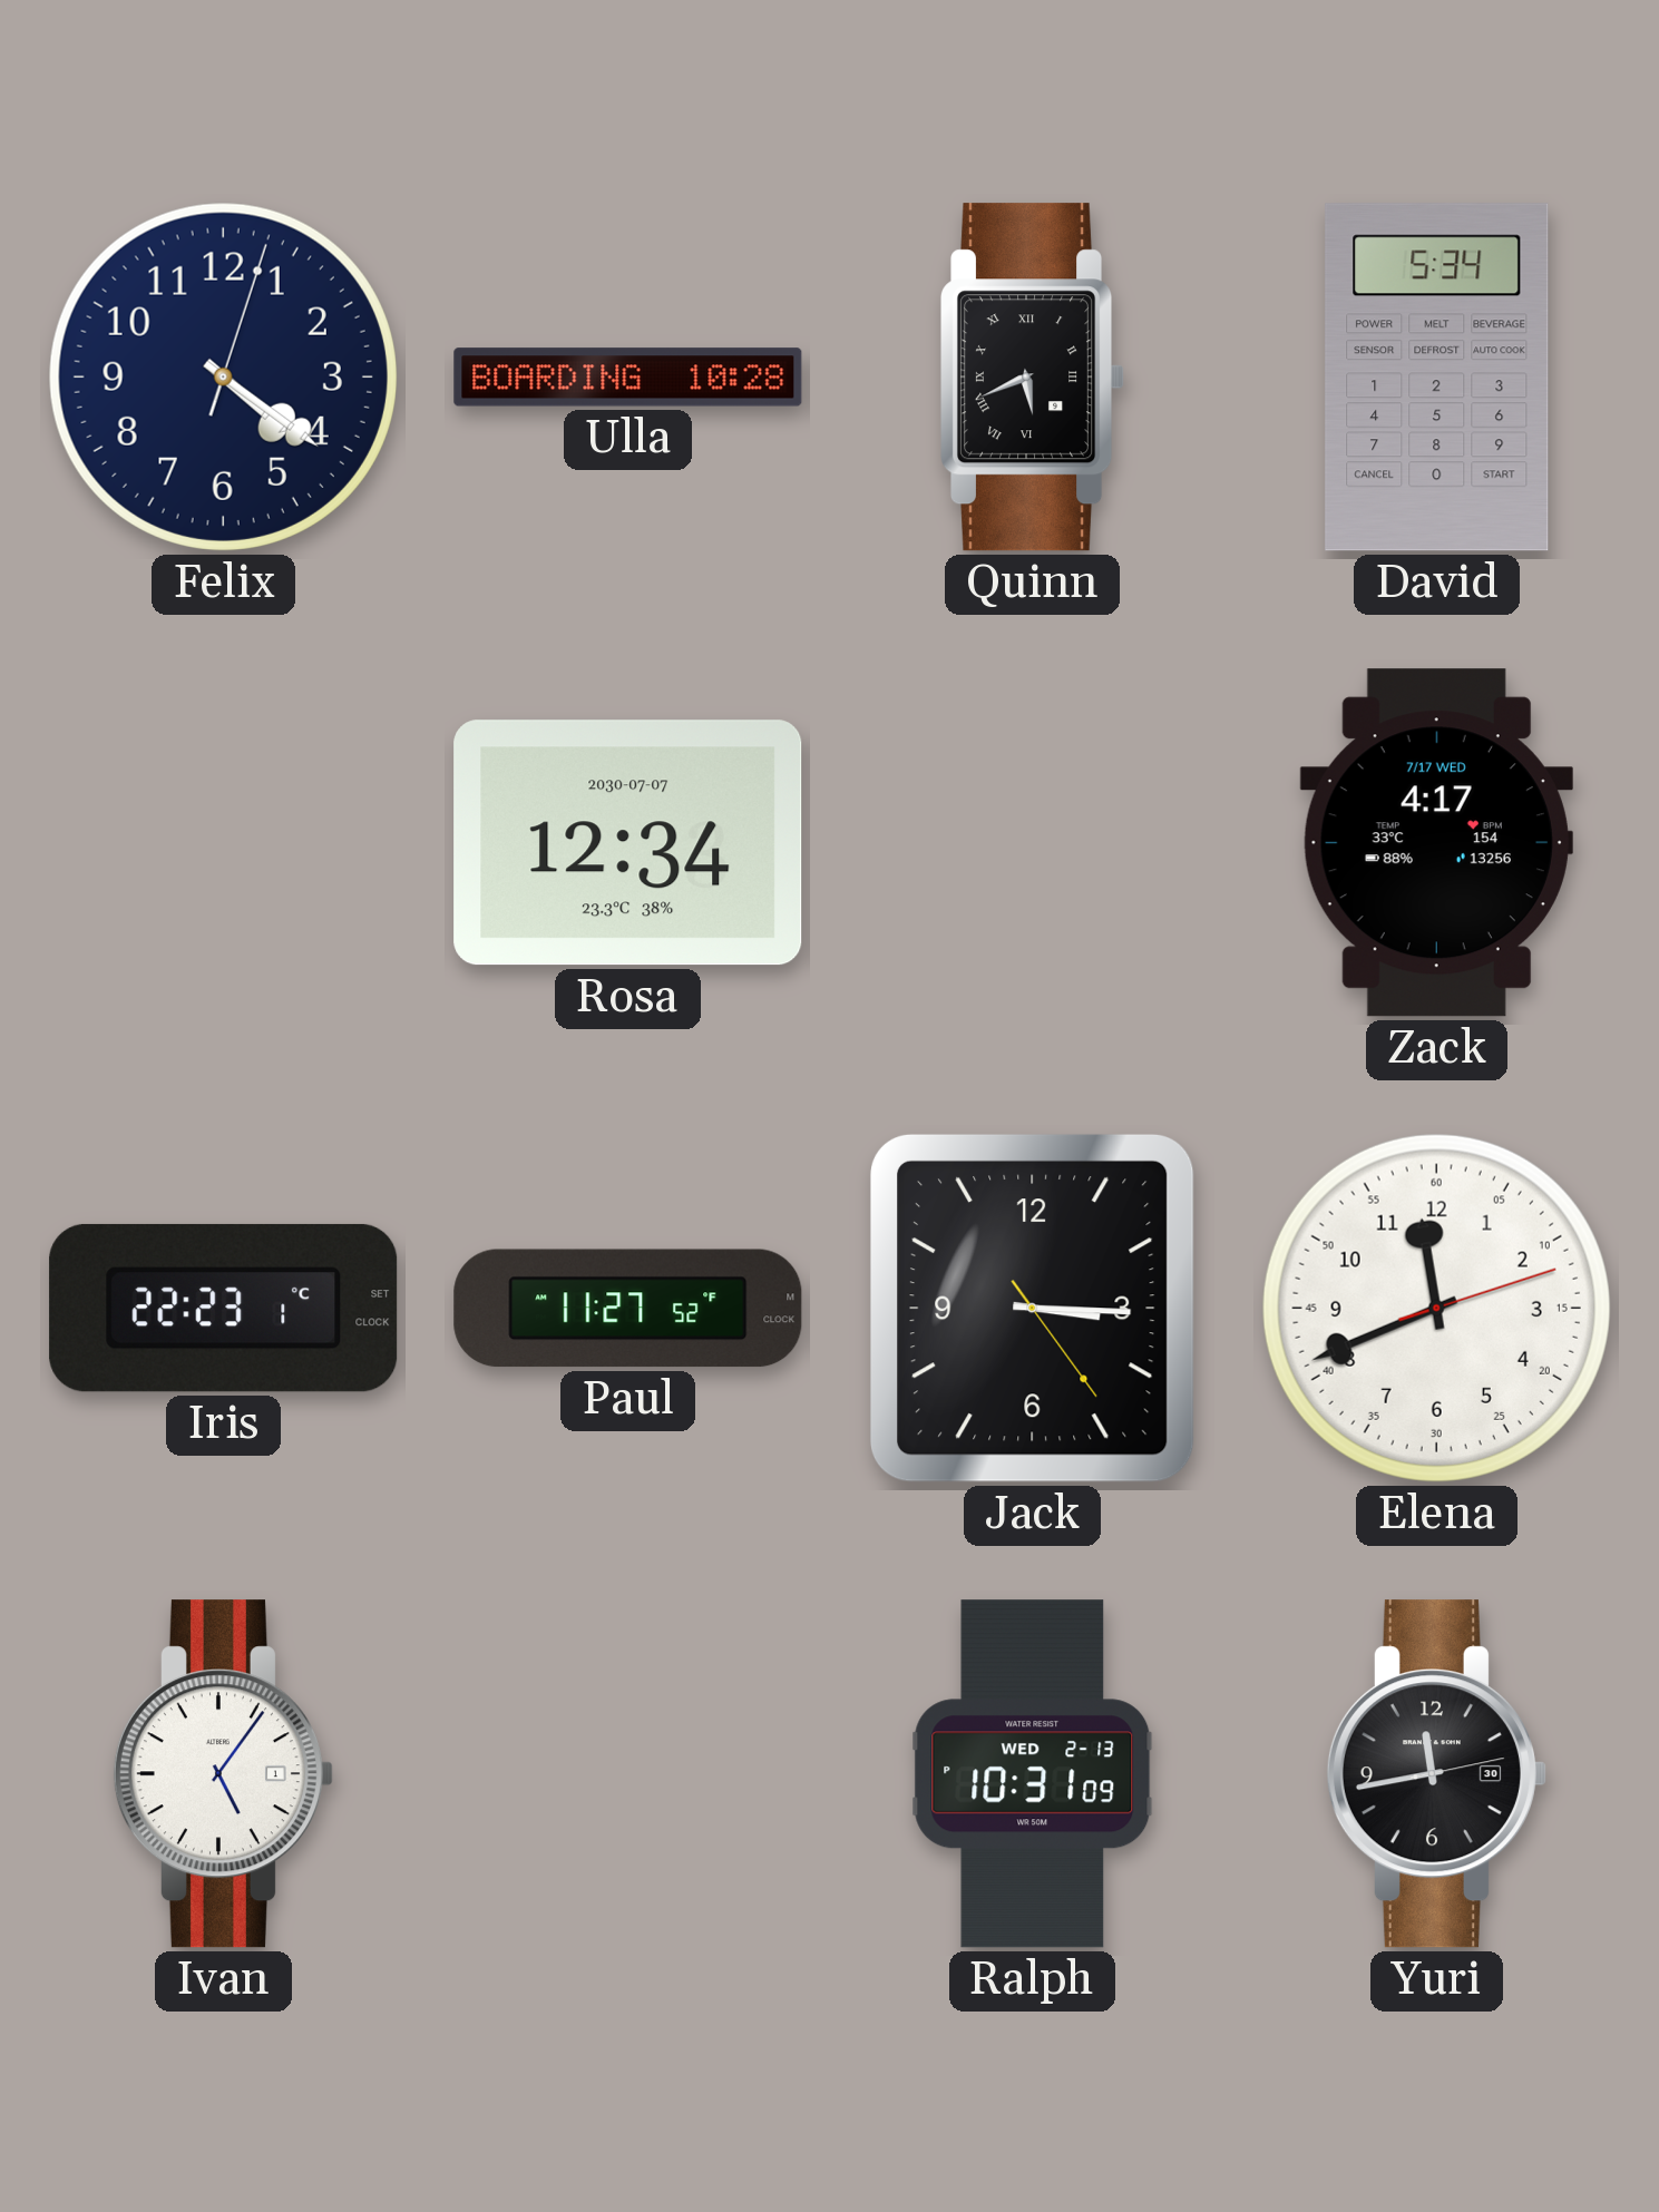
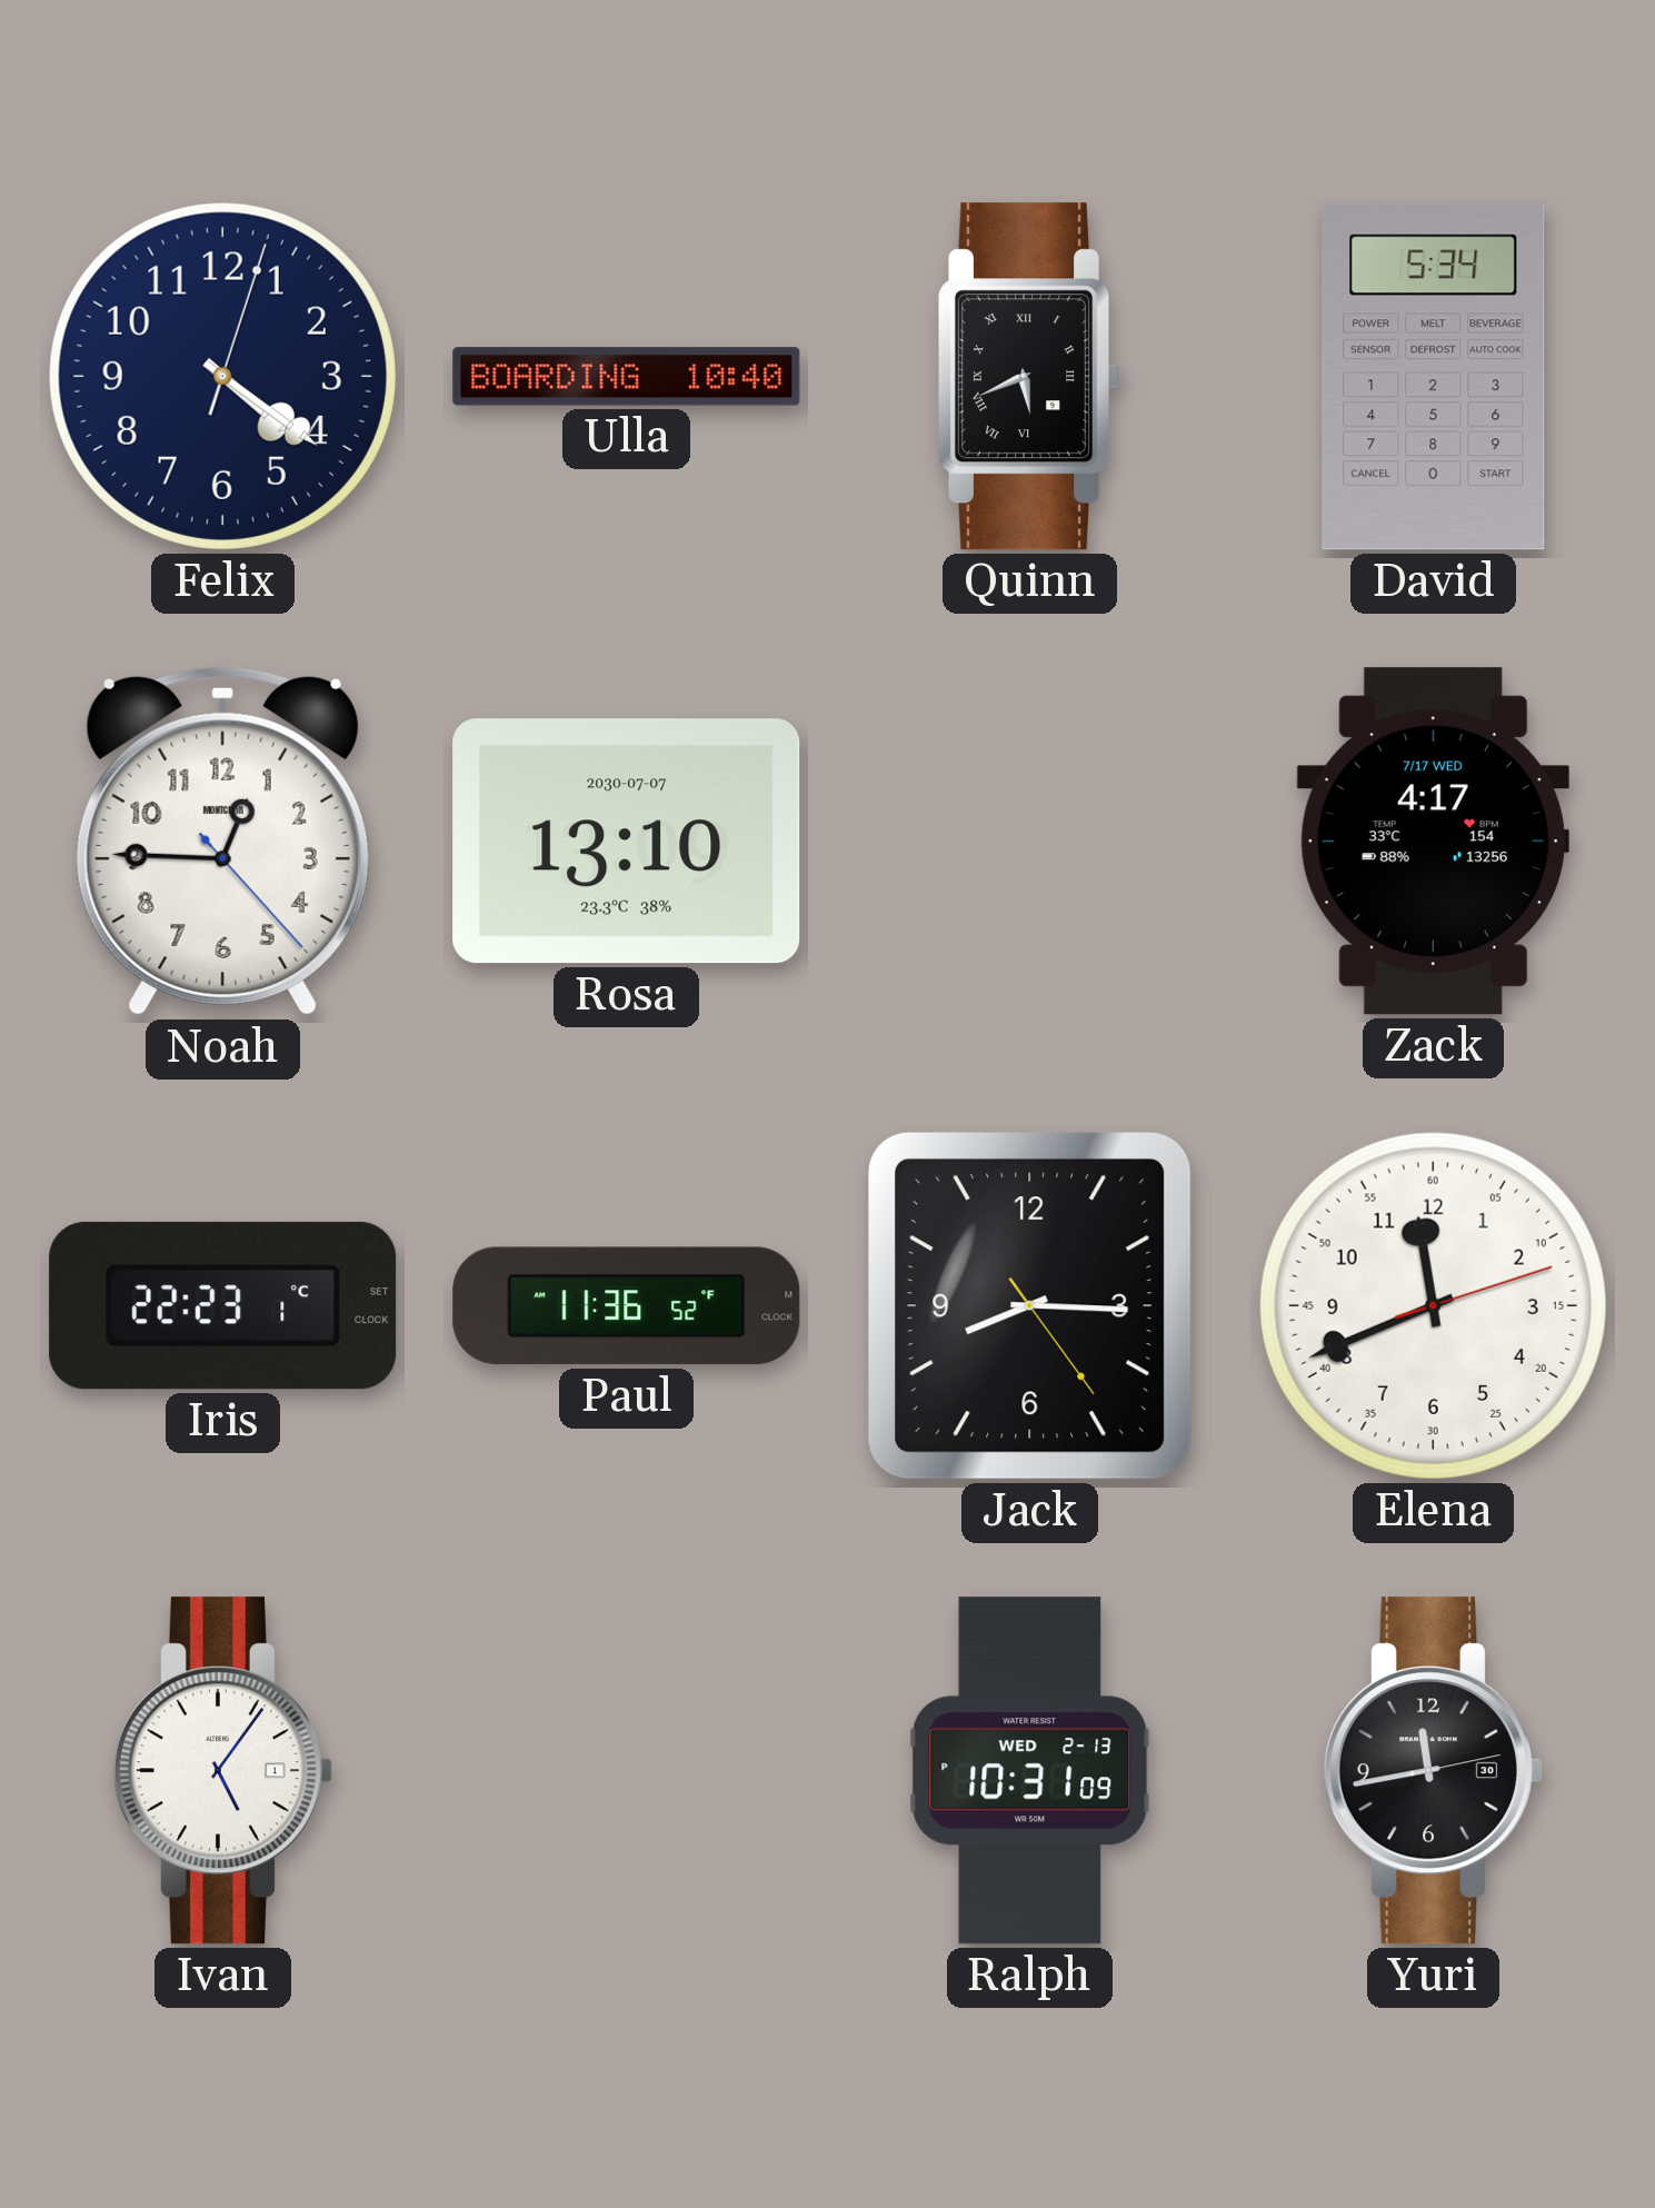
Ulla: 10:28 -> 10:40 (627, 377)
Noah: none -> 12:45 (222, 842)
Rosa: 12:34 -> 13:10 (627, 842)
Paul: 11:27 -> 11:36 (627, 1306)
Jack: 3:15 -> 8:15 (1029, 1305)
